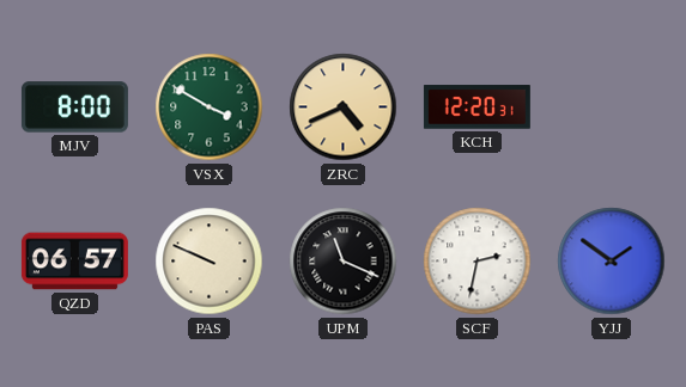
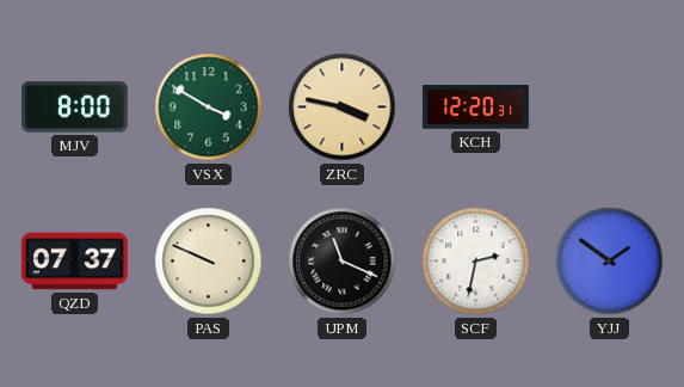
ZRC: 4:41 -> 3:47 (343, 107)
QZD: 06:57 -> 07:37 (74, 262)
